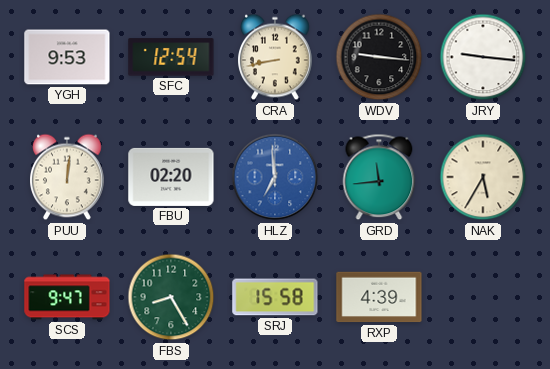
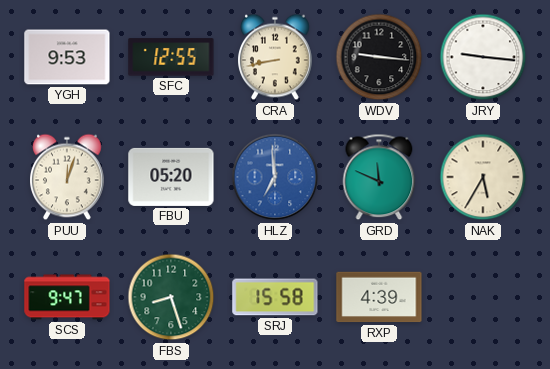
SFC: 12:54 -> 12:55 (171, 57)
PUU: 12:01 -> 12:03 (68, 177)
FBU: 02:20 -> 05:20 (171, 177)
GRD: 11:44 -> 11:49 (379, 177)
FBS: 8:25 -> 8:27 (171, 297)
